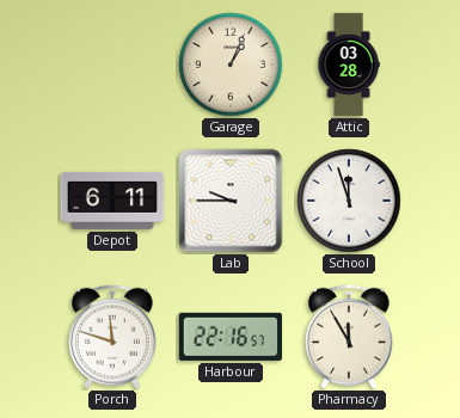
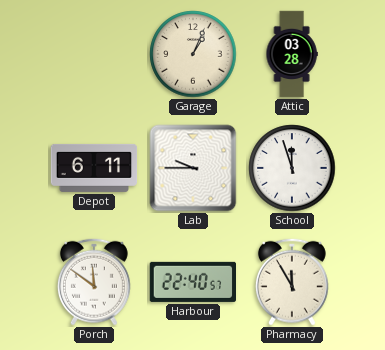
Porch: 11:48 -> 11:51 (94, 282)
Harbour: 22:16 -> 22:40 (192, 282)
